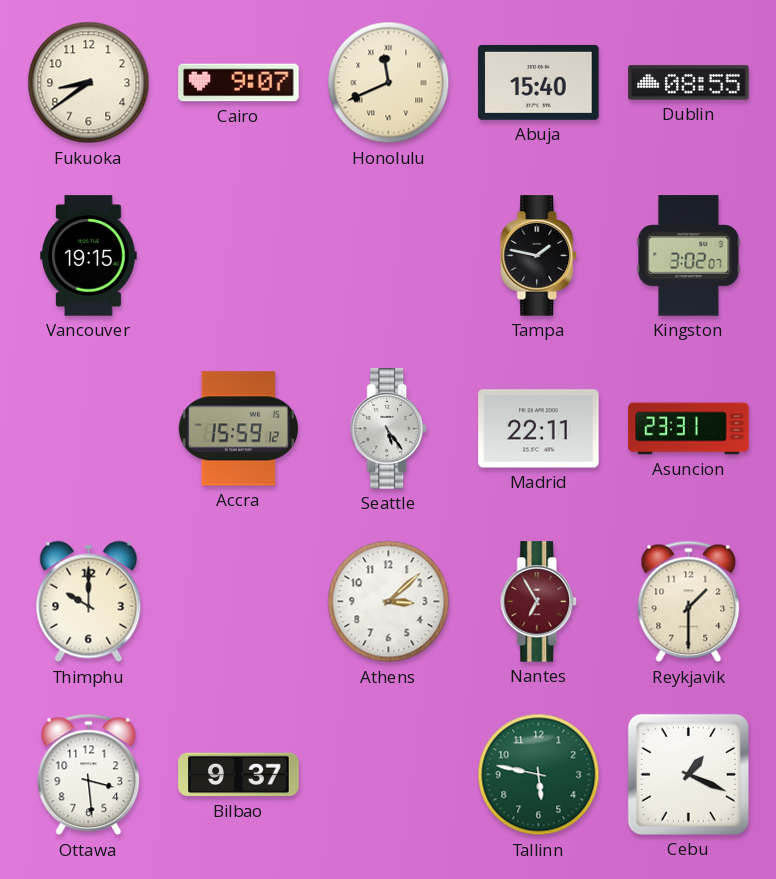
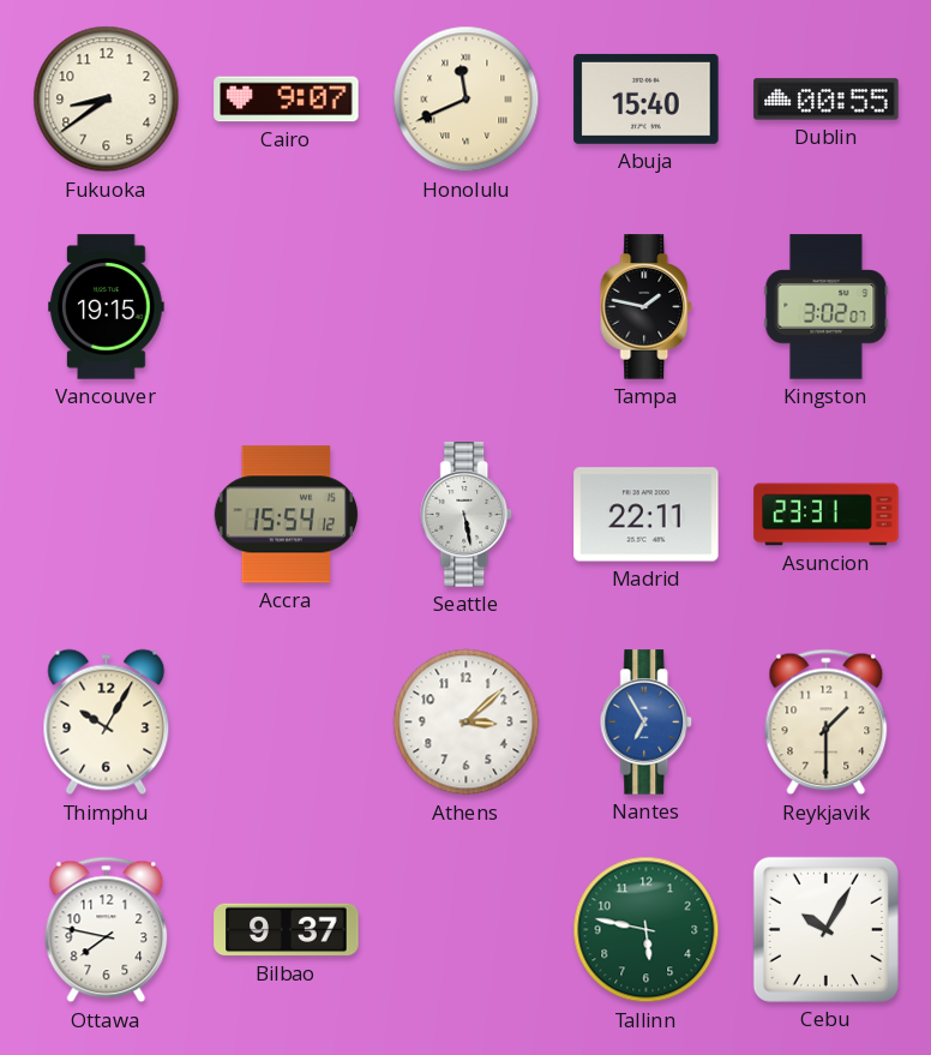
Dublin: 08:55 -> 00:55 (827, 100)
Accra: 15:59 -> 15:54 (286, 515)
Seattle: 5:24 -> 5:28 (467, 515)
Thimphu: 10:00 -> 10:05 (107, 723)
Nantes dial: burgundy -> blue (647, 723)
Ottawa: 3:29 -> 7:47 (107, 930)
Cebu: 1:19 -> 10:05 (825, 929)
